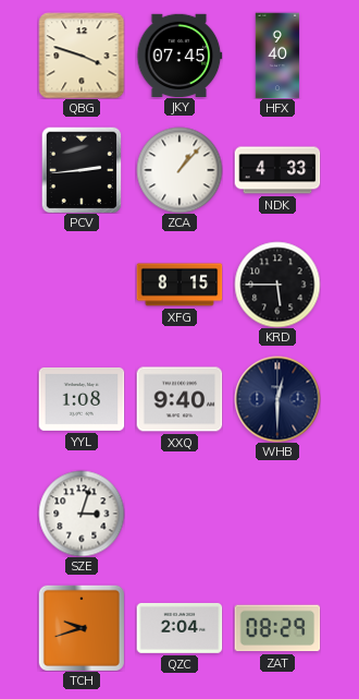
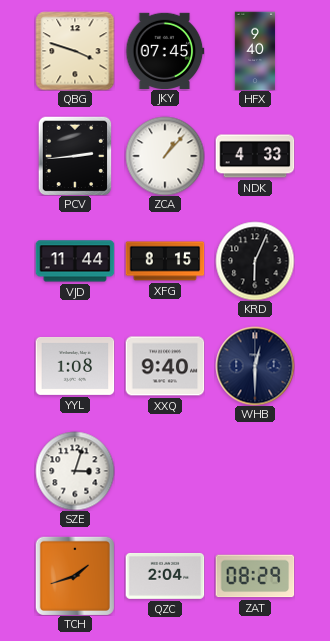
VJD: none -> 11:44 (75, 261)
KRD: 5:45 -> 6:04 (255, 261)
TCH: 9:42 -> 1:42 (75, 576)
